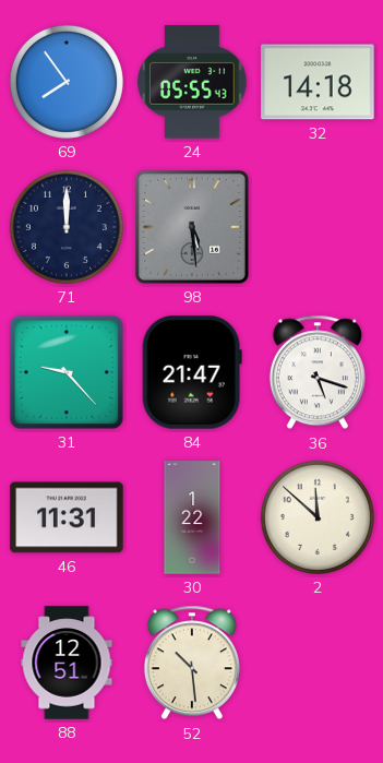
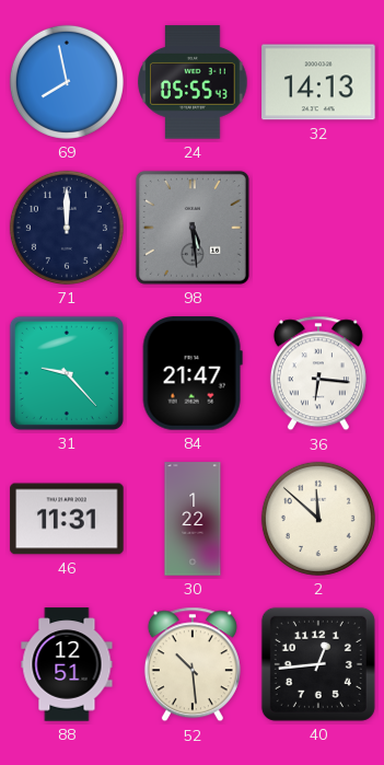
69: 7:54 -> 7:58 (67, 82)
32: 14:18 -> 14:13 (318, 82)
36: 5:18 -> 6:16 (318, 373)
40: none -> 12:44 (318, 664)
